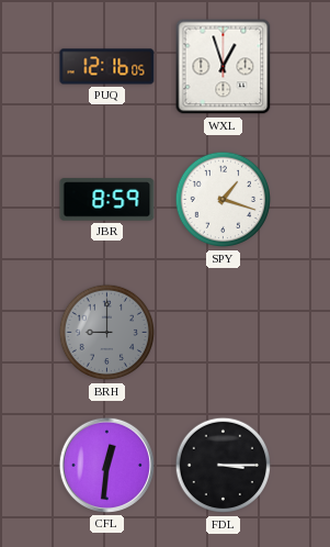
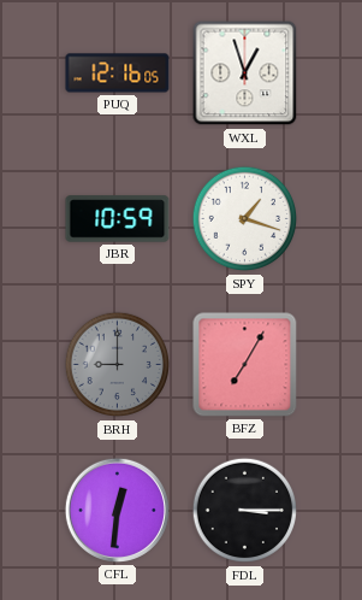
JBR: 8:59 -> 10:59 (118, 219)
BFZ: none -> 7:05 (245, 365)
